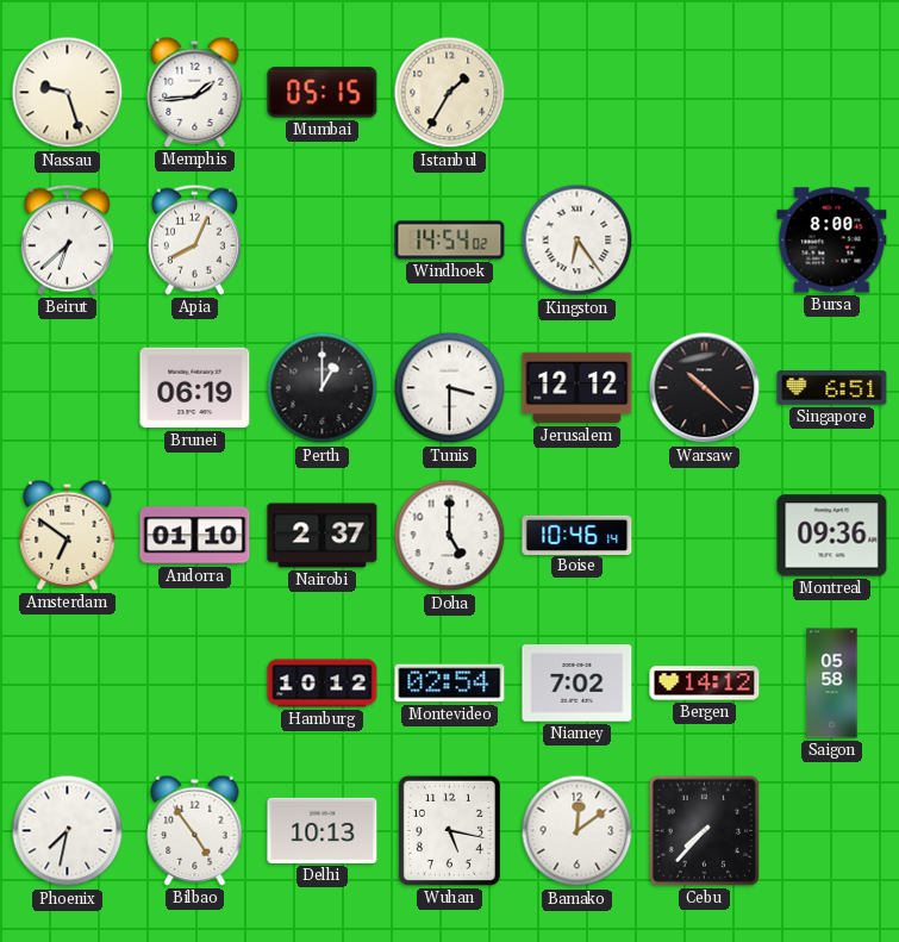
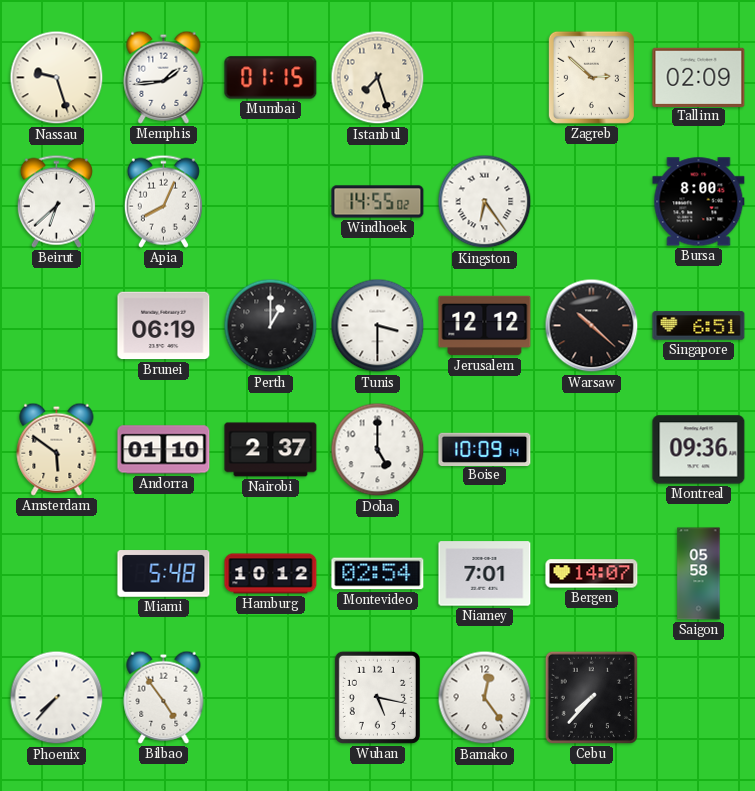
Mumbai: 05:15 -> 01:15 (271, 78)
Istanbul: 1:35 -> 7:27 (378, 78)
Zagreb: none -> 2:52 (591, 77)
Tallinn: none -> 02:09 (699, 77)
Windhoek: 14:54 -> 14:55 (378, 202)
Amsterdam: 6:51 -> 5:51 (57, 449)
Boise: 10:46 -> 10:09 (485, 449)
Miami: none -> 5:48 (164, 574)
Niamey: 7:02 -> 7:01 (485, 574)
Bergen: 14:12 -> 14:07 (592, 574)
Phoenix: 7:32 -> 7:37 (57, 698)
Delhi: 10:13 -> none (323, 830)
Bamako: 12:09 -> 12:24 (485, 698)
